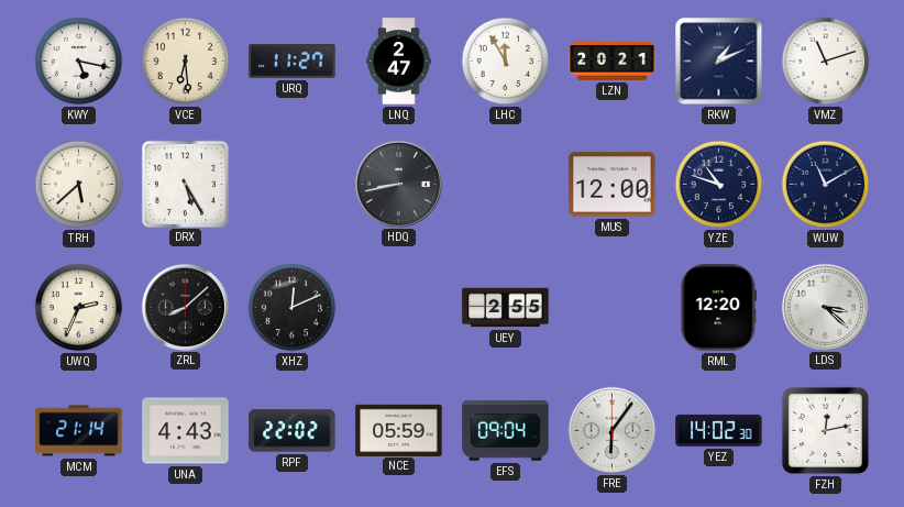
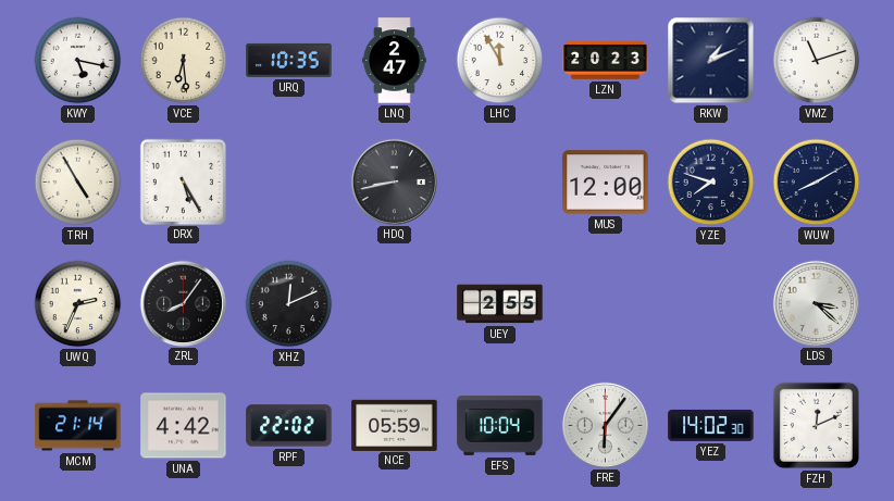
URQ: 11:27 -> 10:35 (289, 60)
LZN: 20:21 -> 20:23 (606, 61)
TRH: 5:38 -> 4:55 (78, 183)
YZE: 10:48 -> 7:48 (711, 183)
WUW: 11:10 -> 8:10 (817, 183)
ZRL: 8:08 -> 8:06 (183, 303)
RML: 12:20 -> none (719, 308)
UNA: 4:43 -> 4:42 (184, 426)
EFS: 09:04 -> 10:04 (500, 426)
FZH: 12:13 -> 12:11 (816, 425)
